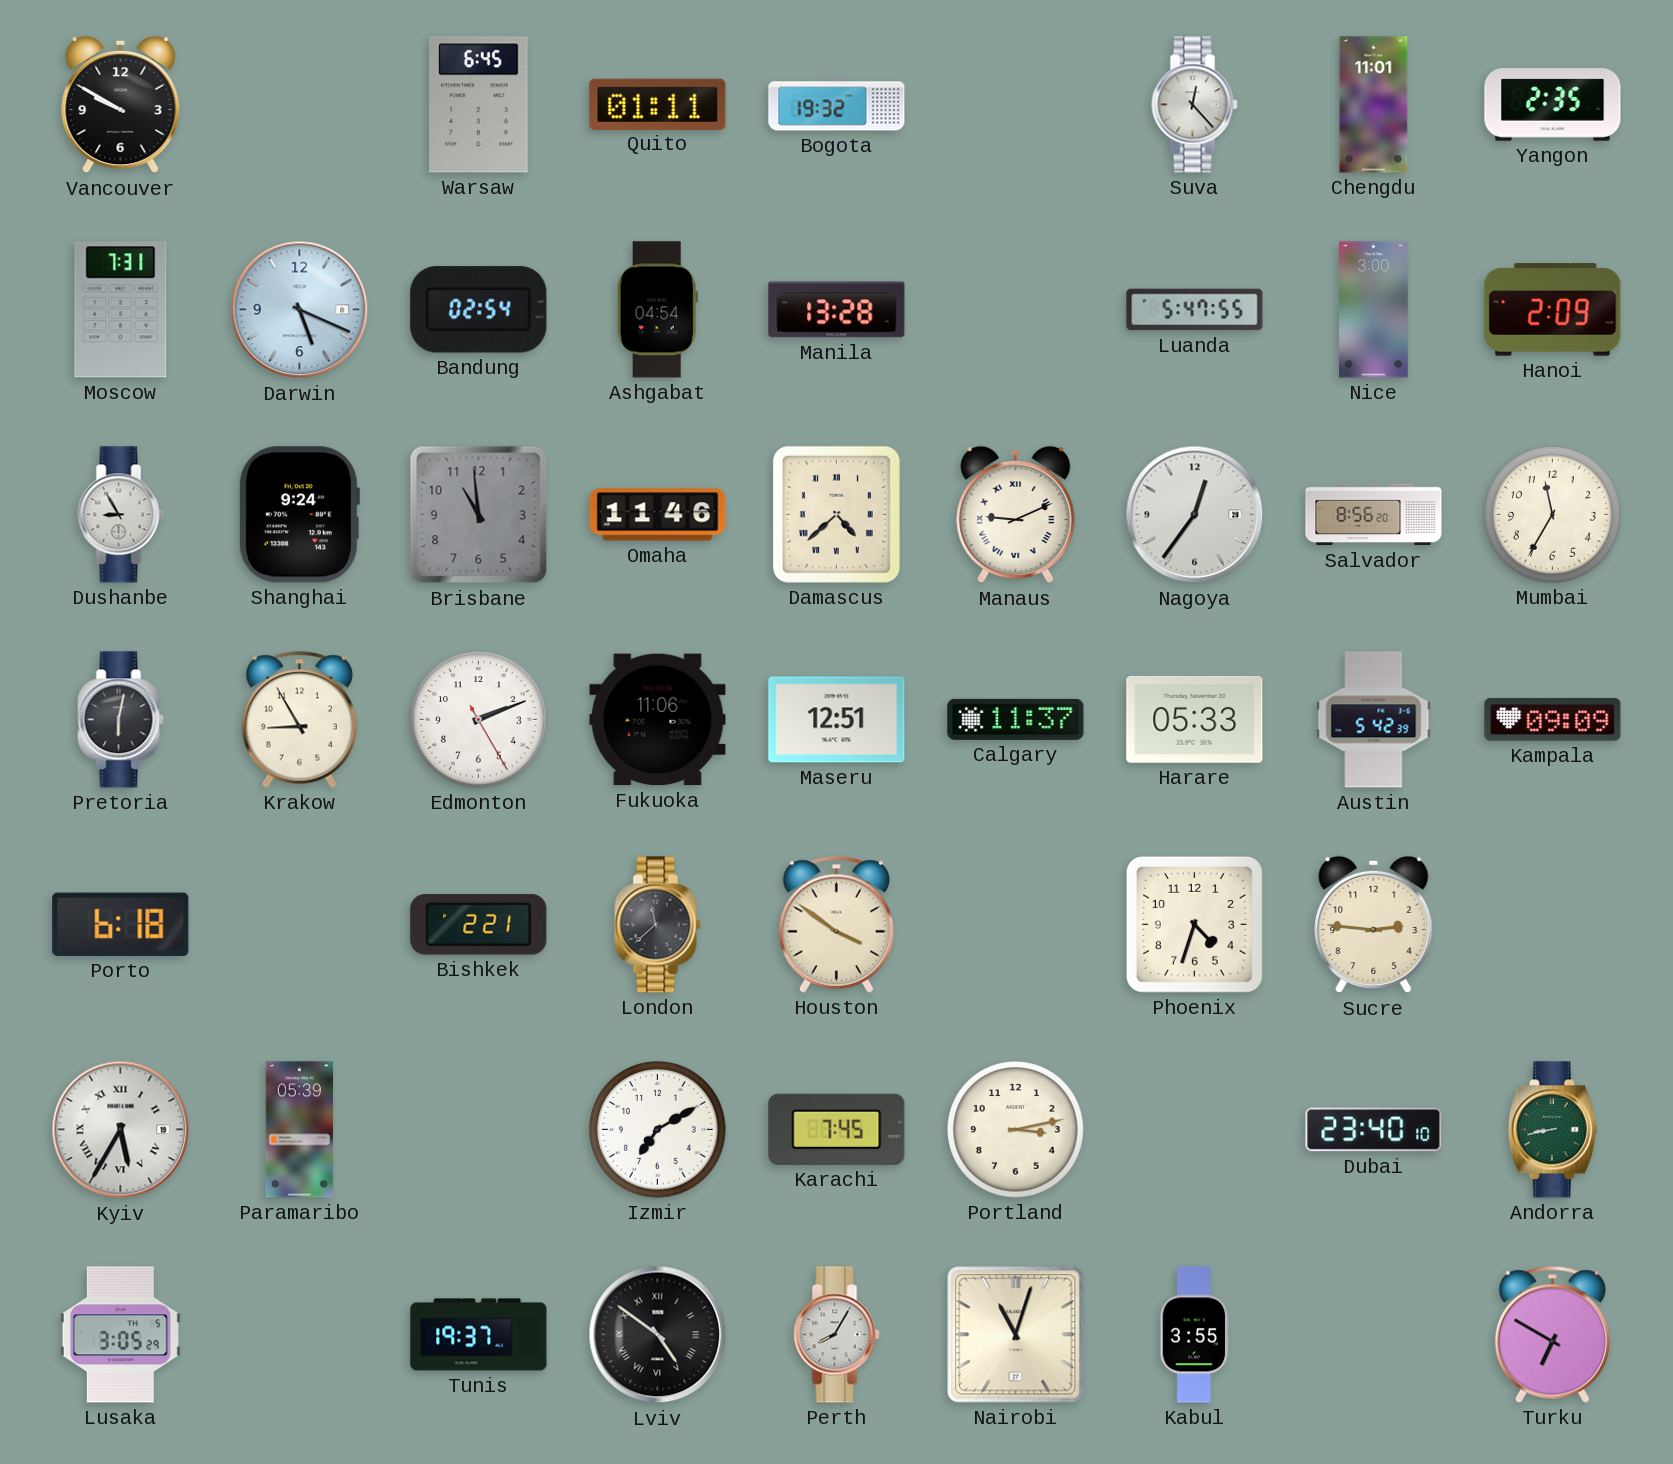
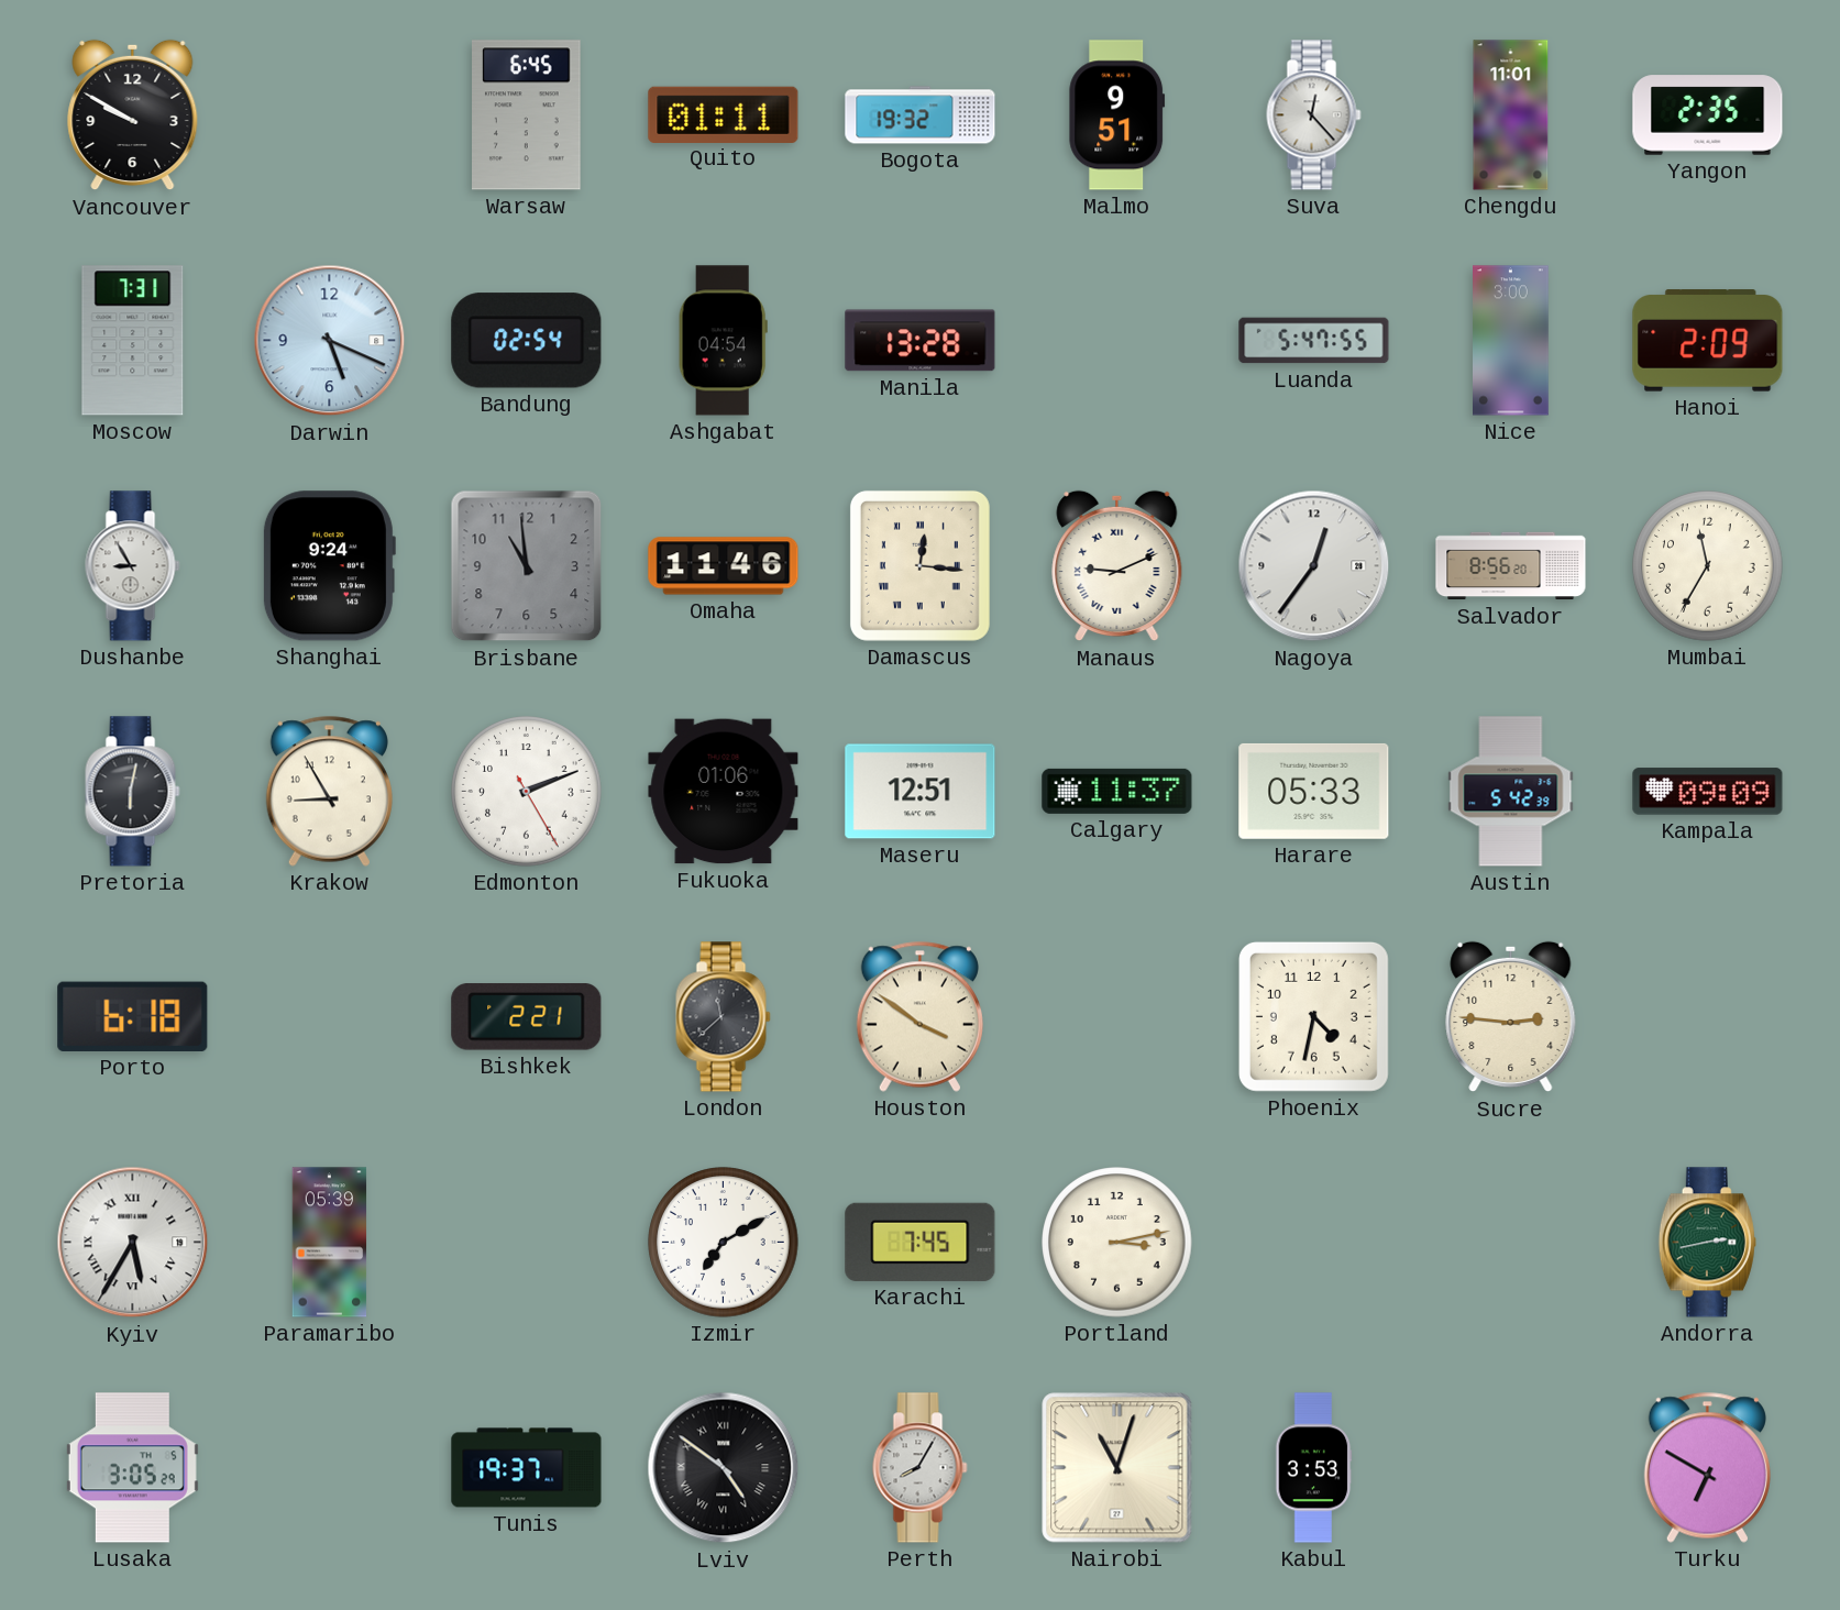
Malmo: none -> 9:51 (1117, 115)
Damascus: 4:38 -> 12:16 (919, 565)
Fukuoka: 11:06 -> 01:06 (724, 792)
Phoenix: 4:33 -> 4:32 (1313, 1016)
Dubai: 23:40 -> none (1374, 1130)
Andorra: 8:43 -> 2:43 (1707, 1243)
Kabul: 3:55 -> 3:53 (1313, 1468)
